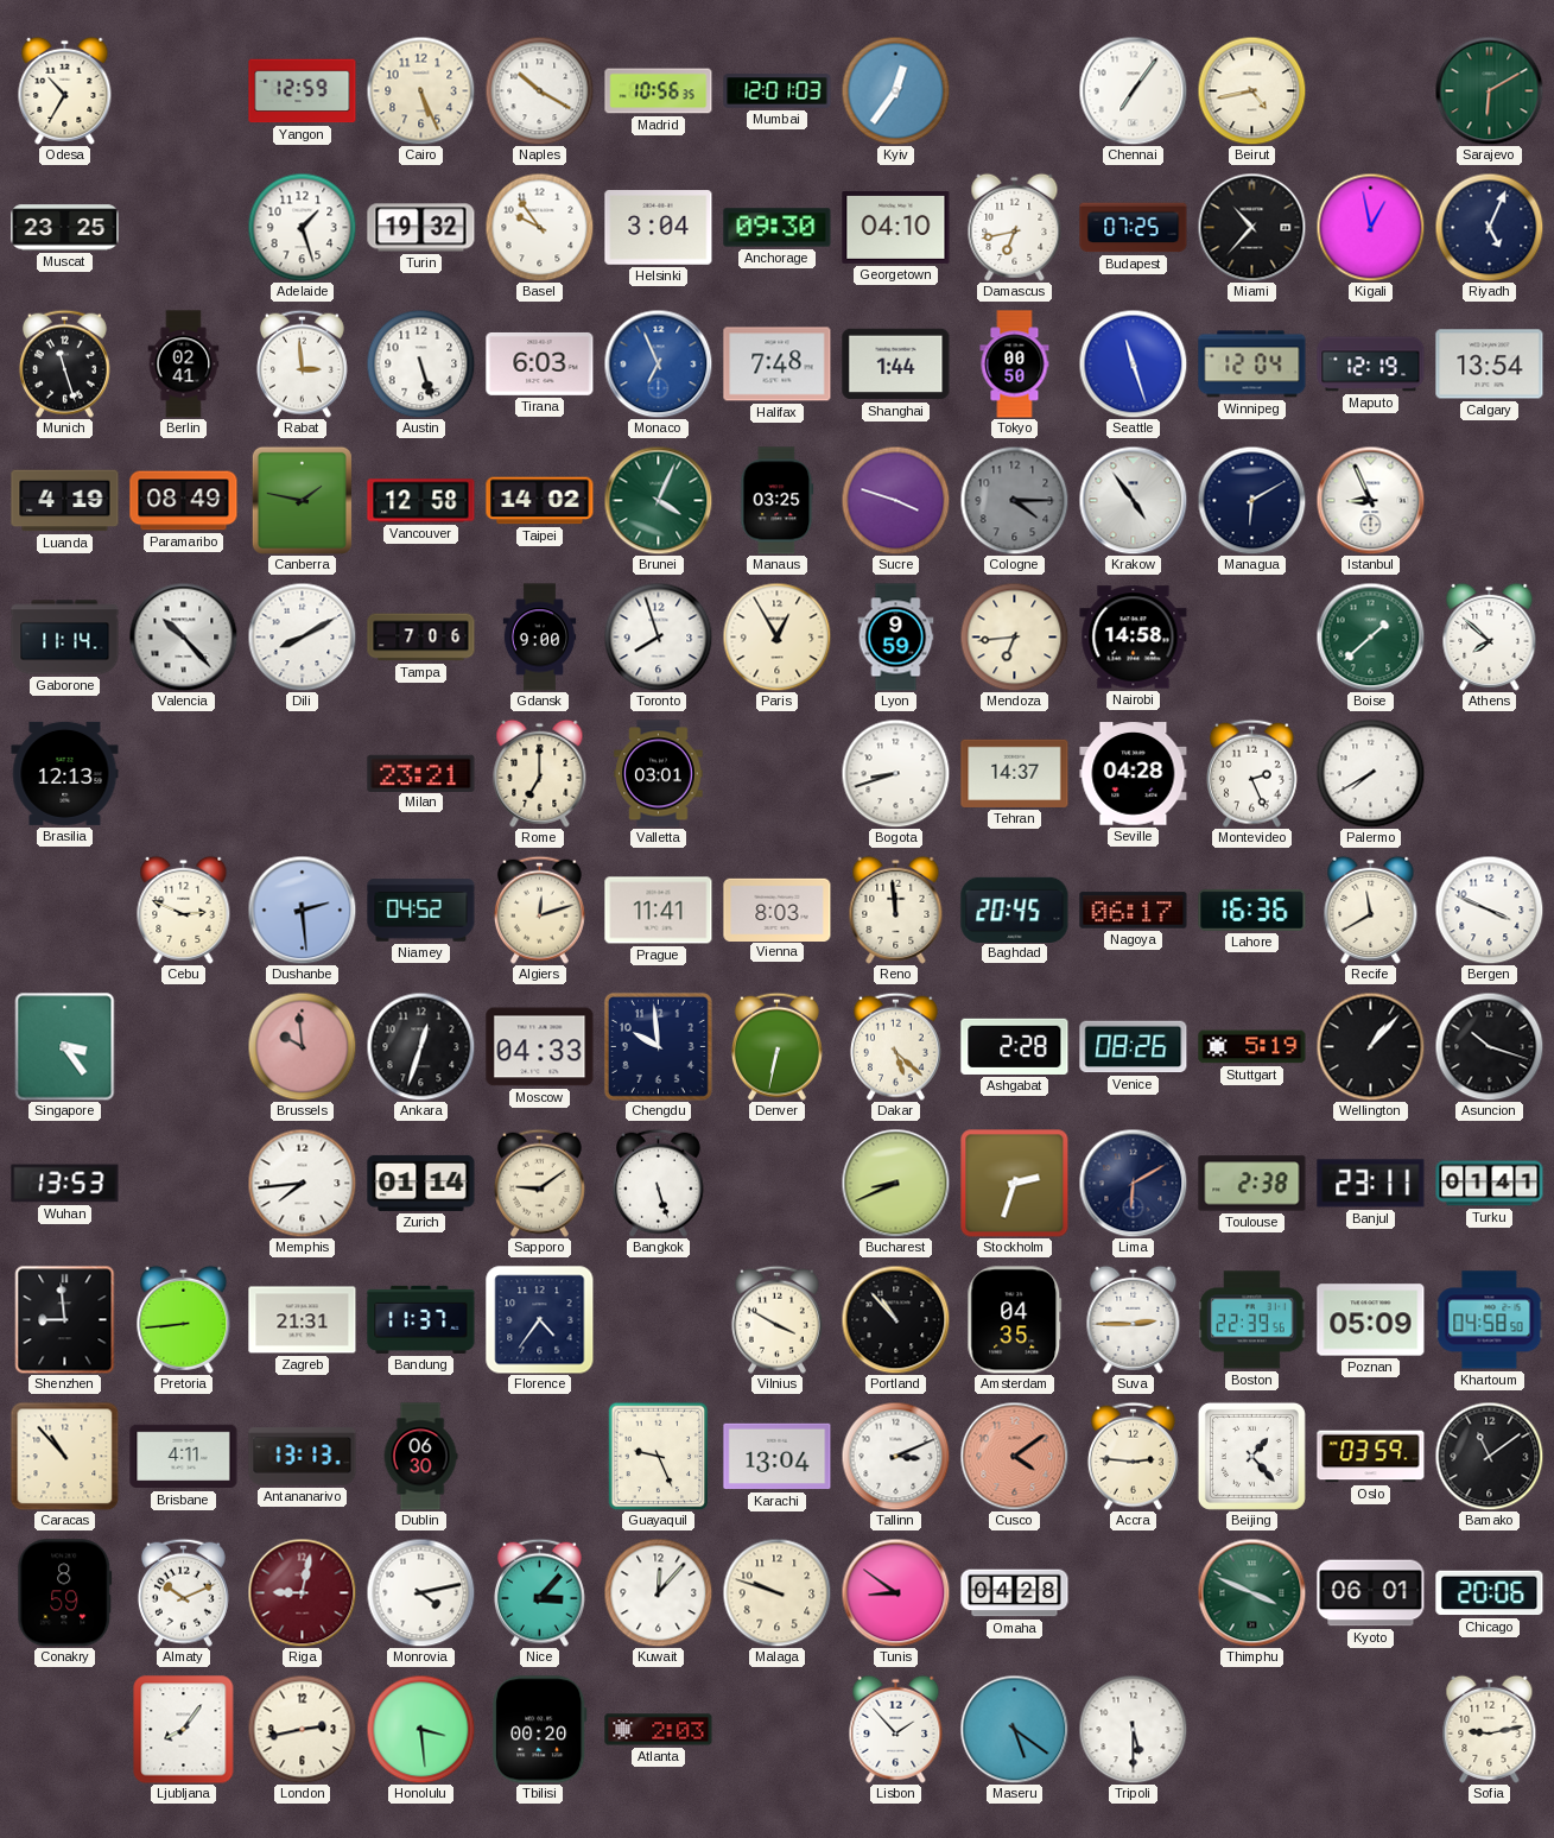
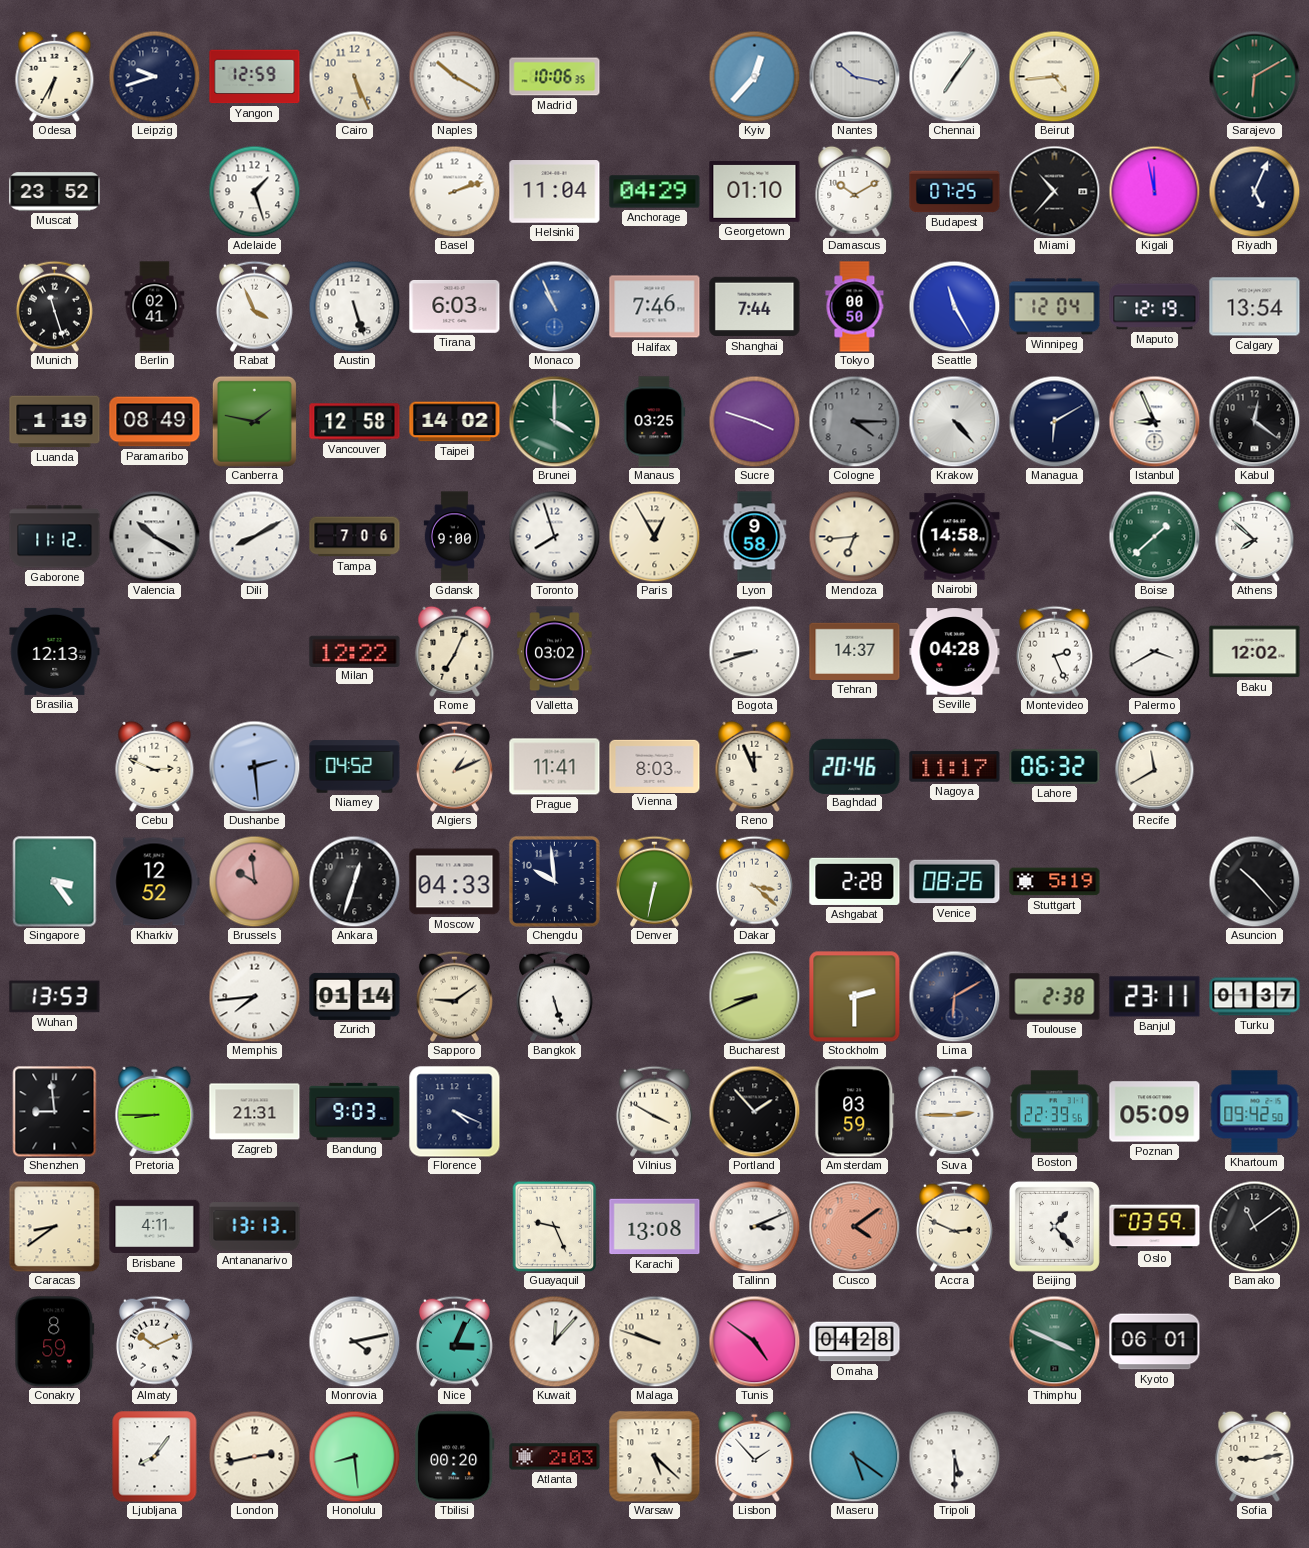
Odesa: 10:35 -> 6:35 (55, 76)
Leipzig: none -> 9:42 (154, 76)
Madrid: 10:56 -> 10:06 (555, 77)
Mumbai: 12:01 -> none (778, 91)
Kyiv: 12:36 -> 12:37 (754, 76)
Nantes: none -> 10:17 (854, 76)
Beirut: 4:43 -> 4:44 (1054, 76)
Muscat: 23:25 -> 23:52 (55, 192)
Turin: 19:32 -> none (421, 228)
Basel: 9:54 -> 2:12 (454, 191)
Helsinki: 3:04 -> 11:04 (555, 192)
Anchorage: 09:30 -> 04:29 (655, 192)
Georgetown: 04:10 -> 01:10 (755, 191)
Damascus: 6:43 -> 10:10 (855, 191)
Kigali: 12:58 -> 11:58 (1154, 191)
Rabat: 2:59 -> 3:56 (254, 306)
Monaco: 6:56 -> 10:56 (554, 306)
Halifax: 7:48 -> 7:46 (655, 307)
Shanghai: 1:44 -> 7:44 (755, 307)
Seattle: 11:27 -> 11:25 (954, 306)
Luanda: 4:19 -> 1:19 (55, 422)
Brunei: 4:04 -> 4:00 (554, 421)
Krakow: 4:54 -> 4:23 (954, 421)
Kabul: none -> 12:21 (1254, 421)
Gaborone: 11:14 -> 11:12 (55, 537)
Valencia: 10:23 -> 10:20 (154, 536)
Lyon: 9:59 -> 9:58 (755, 537)
Milan: 23:21 -> 12:22 (355, 651)
Rome: 7:00 -> 7:04 (455, 651)
Valletta: 03:01 -> 03:02 (555, 652)
Palermo: 7:40 -> 3:40 (1154, 651)
Baku: none -> 12:02 (1255, 652)
Algiers: 12:12 -> 1:11 (454, 766)
Reno: 11:59 -> 11:56 (755, 766)
Baghdad: 20:45 -> 20:46 (855, 766)
Nagoya: 06:17 -> 11:17 (955, 767)
Lahore: 16:36 -> 06:32 (1055, 766)
Bergen: 3:49 -> none (1489, 910)
Kharkiv: none -> 12:52 (155, 882)
Dakar: 5:22 -> 3:22 (754, 881)
Wellington: 1:07 -> none (1370, 1046)
Asuncion: 10:18 -> 10:23 (1254, 881)
Stockholm: 2:33 -> 2:30 (855, 997)
Turku: 01:41 -> 01:37 (1255, 997)
Pretoria: 8:44 -> 8:45 (155, 1111)
Bandung: 11:37 -> 9:03 (355, 1111)
Florence: 4:36 -> 4:19 (455, 1112)
Portland: 10:53 -> 1:53 (754, 1111)
Amsterdam: 04:35 -> 03:59 (855, 1112)
Khartoum: 04:58 -> 09:42 (1255, 1112)
Caracas: 10:53 -> 8:39 (54, 1226)
Dublin: 06:30 -> none (420, 1457)
Karachi: 13:04 -> 13:08 (655, 1227)
Accra: 2:46 -> 2:49 (954, 1226)
Riga: 9:02 -> none (302, 1592)
Nice: 3:07 -> 3:04 (454, 1341)
Tunis: 8:51 -> 4:51 (754, 1341)
Chicago: 20:06 -> none (1490, 1593)
Honolulu: 3:29 -> 8:29 (354, 1456)
Warsaw: none -> 5:22 (655, 1457)
